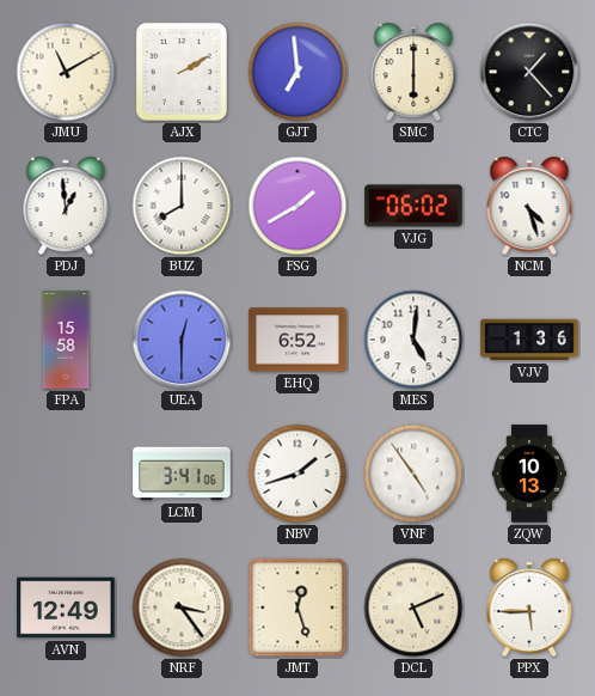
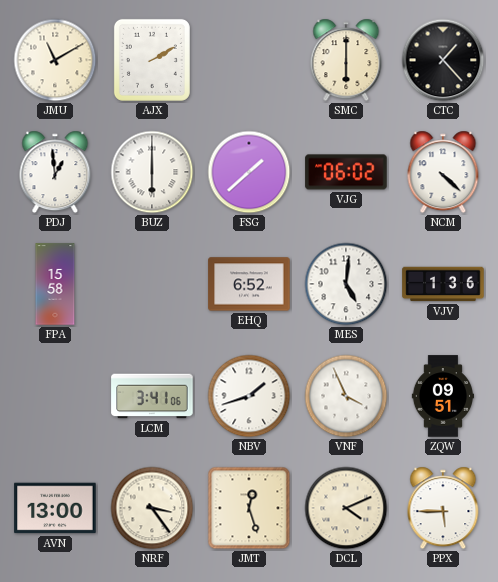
GJT: 6:59 -> none (297, 72)
BUZ: 8:00 -> 6:00 (152, 172)
FSG: 1:40 -> 1:38 (249, 172)
NCM: 4:27 -> 4:22 (443, 172)
UEA: 12:30 -> none (182, 340)
VNF: 4:54 -> 3:56 (346, 396)
ZQW: 10:13 -> 09:51 (442, 396)
AVN: 12:49 -> 13:00 (55, 508)
DCL: 5:11 -> 4:11 (346, 508)
